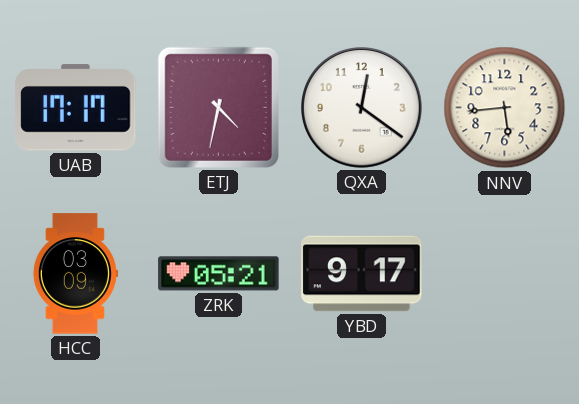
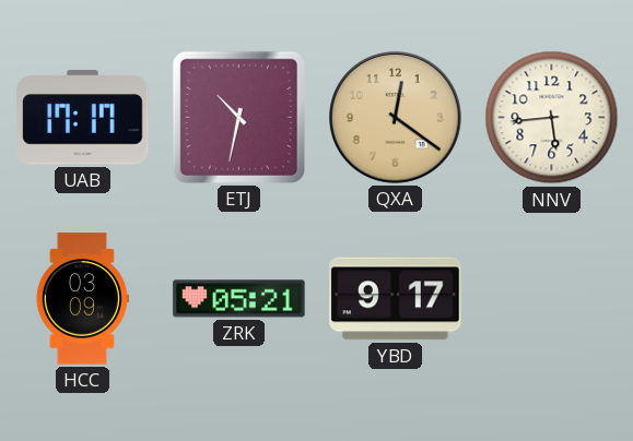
ETJ: 4:32 -> 10:32 (238, 117)
QXA dial: white -> champagne (396, 118)
